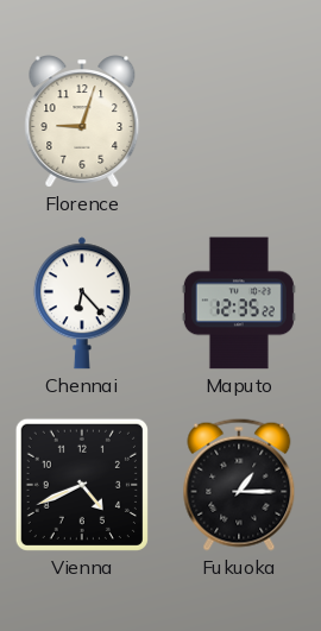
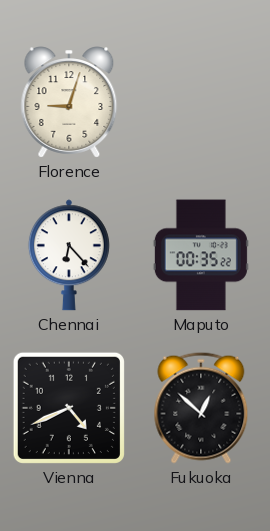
Maputo: 12:35 -> 00:35 (201, 255)
Fukuoka: 1:15 -> 12:52 (201, 408)
